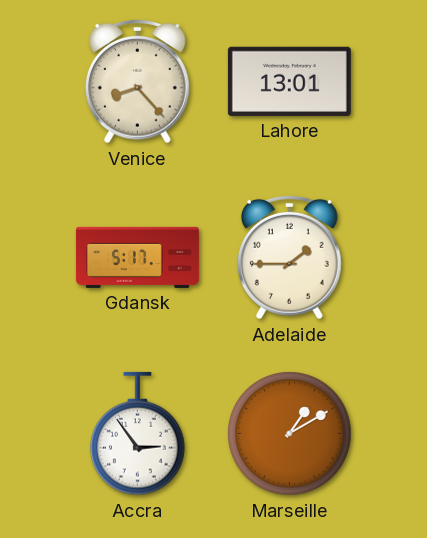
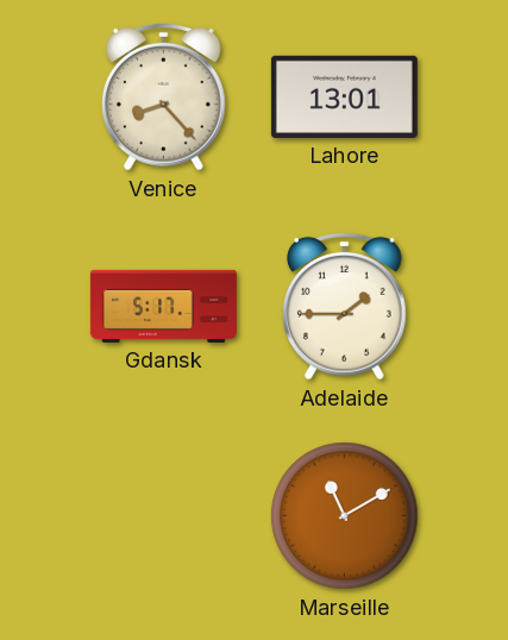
Accra: 2:54 -> none (138, 434)
Marseille: 1:10 -> 11:10 (345, 516)
